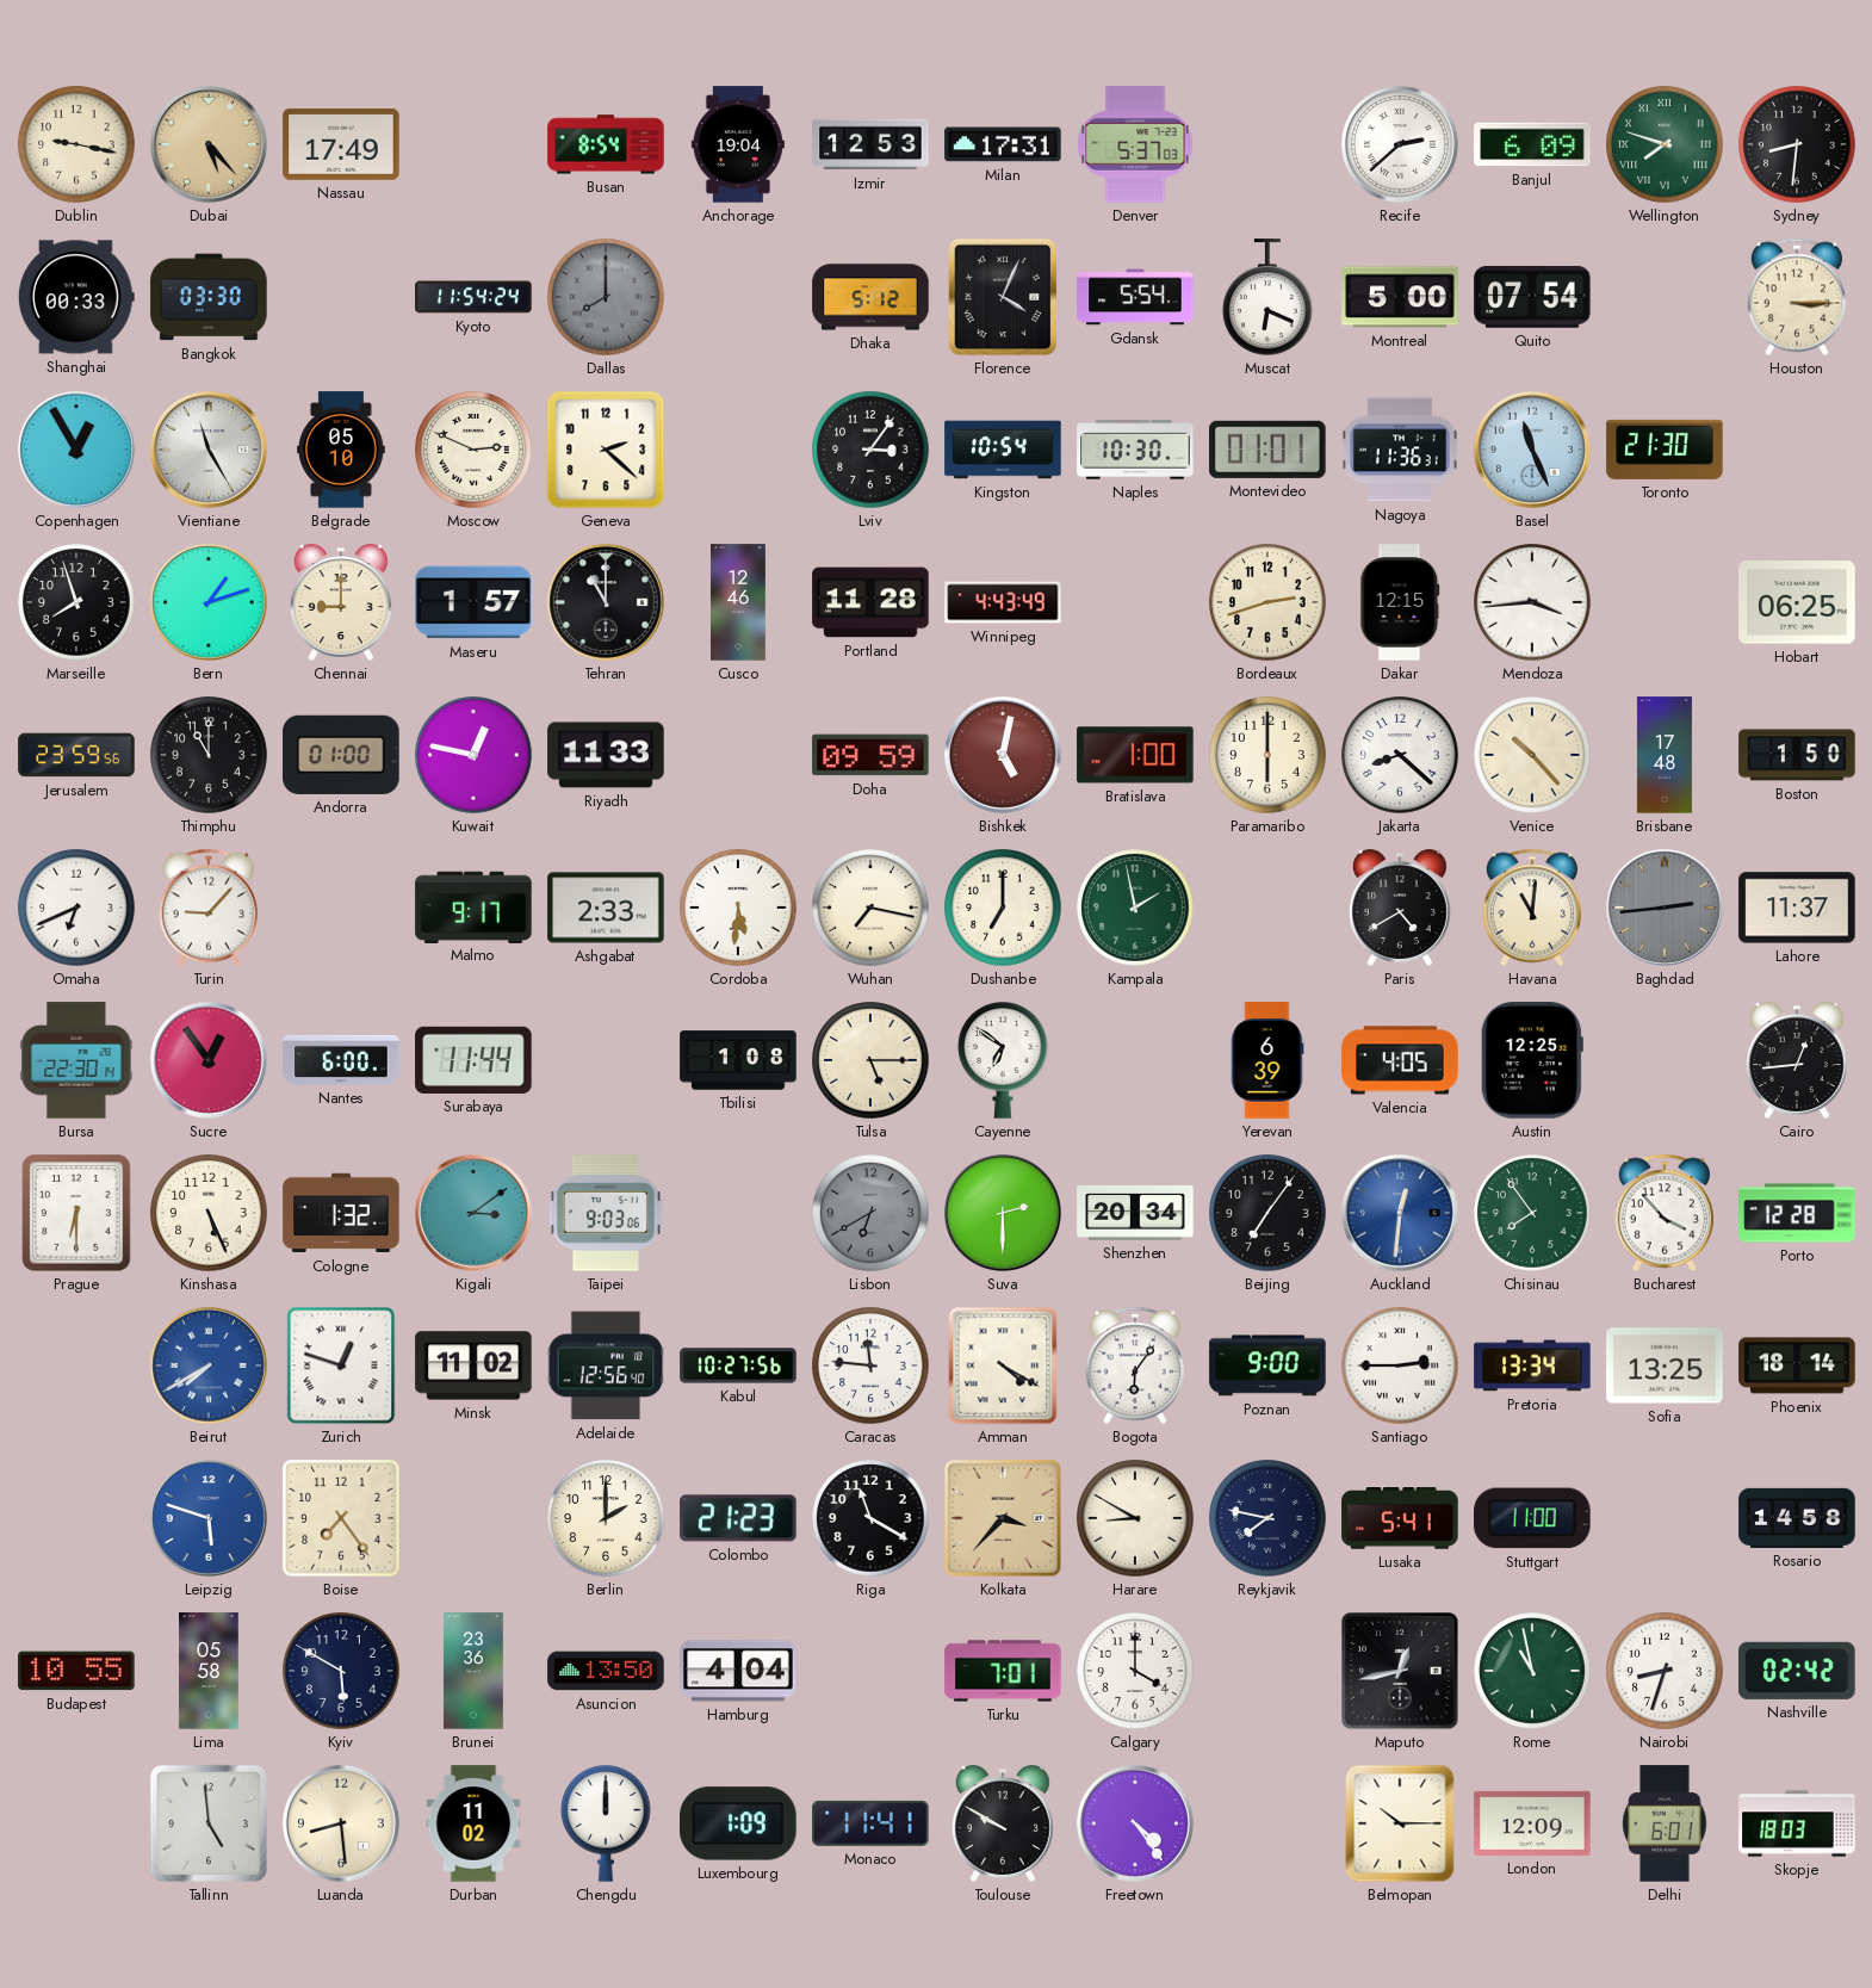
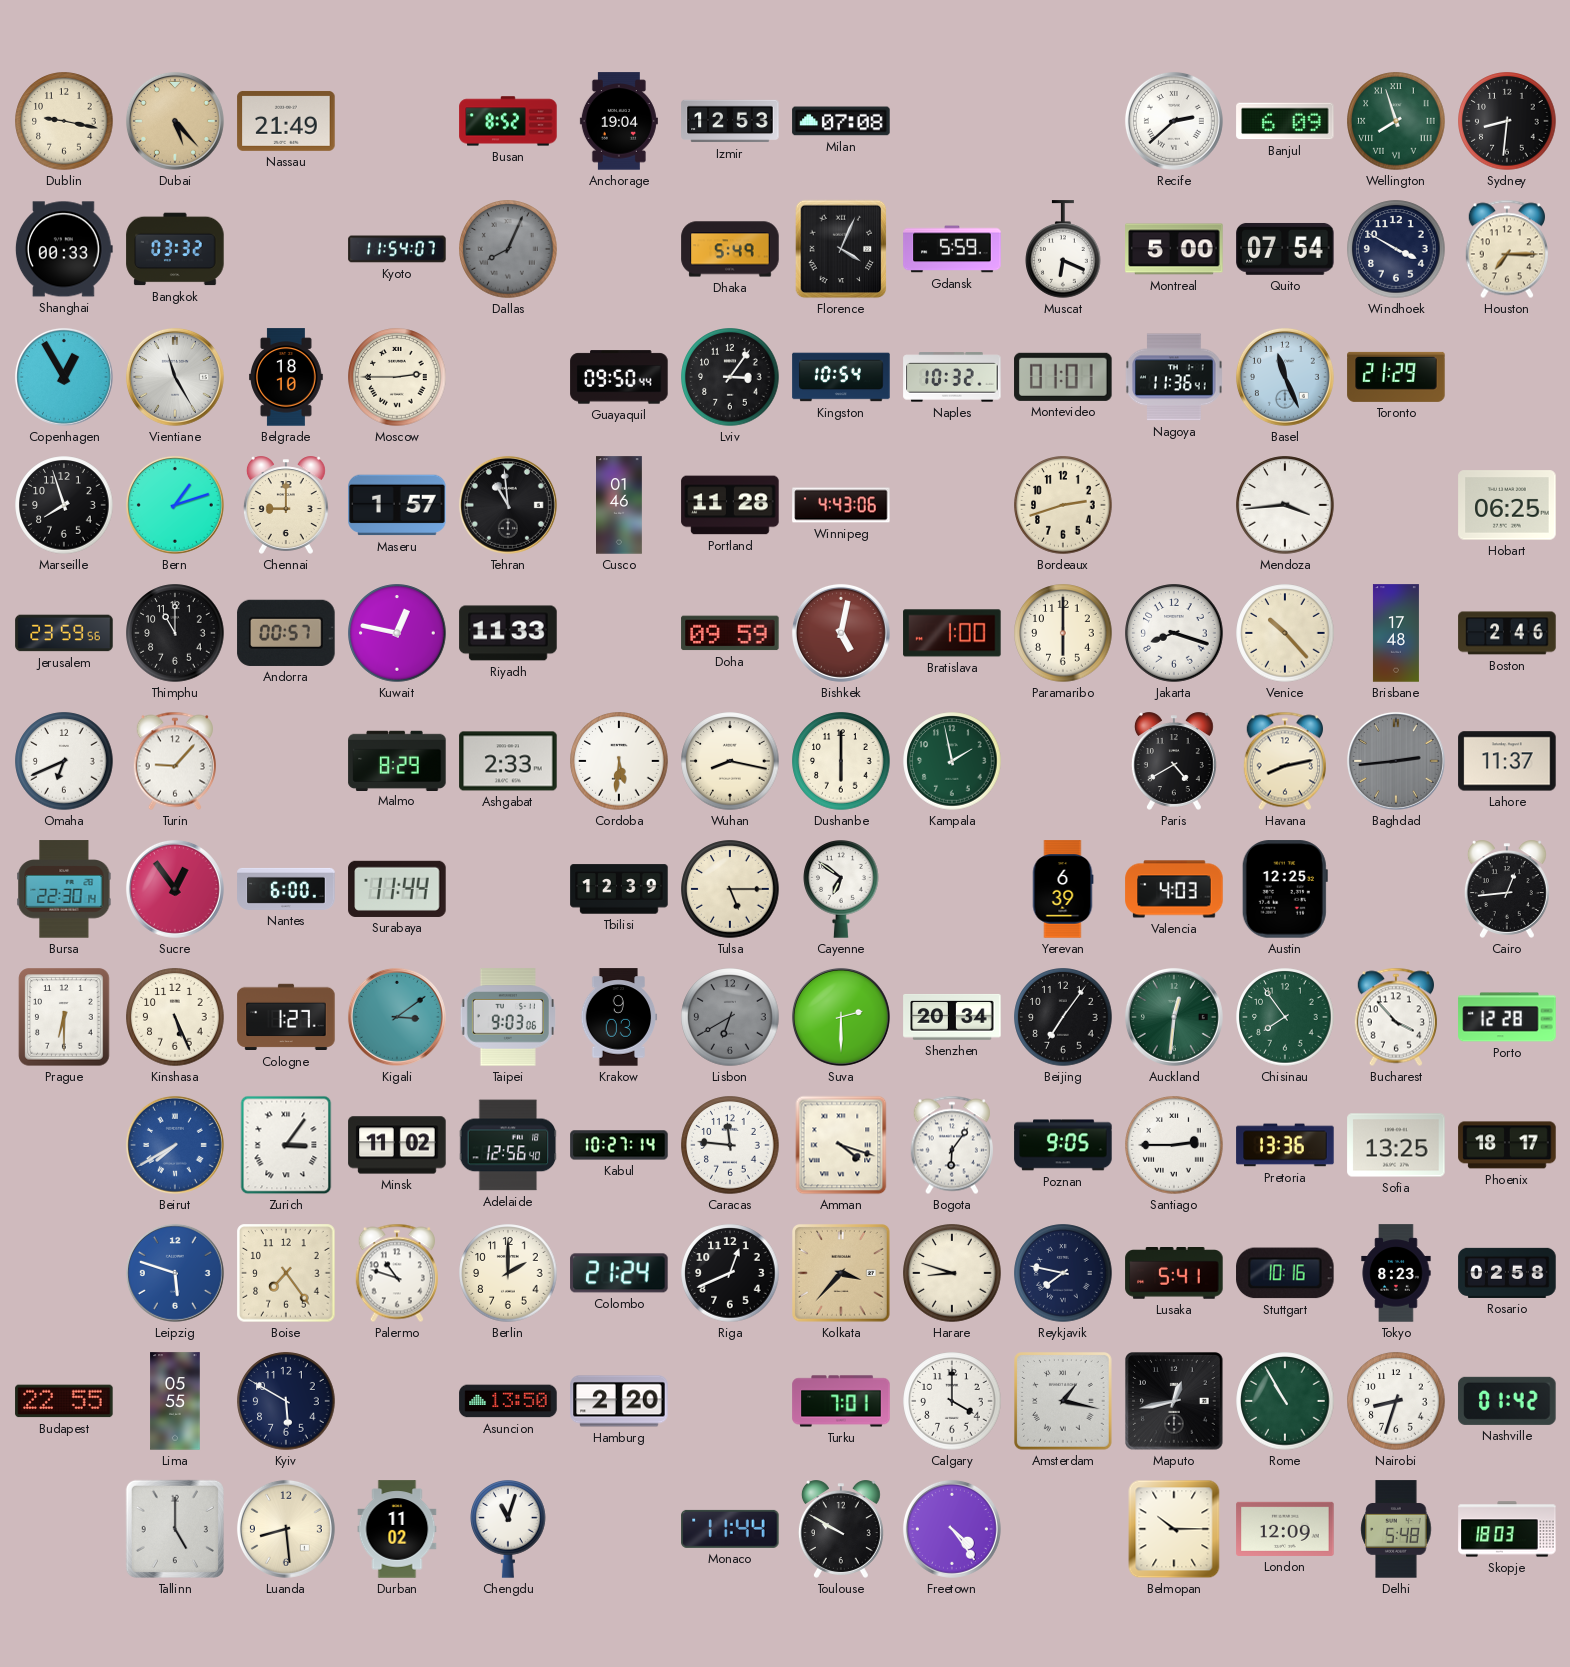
Nassau: 17:49 -> 21:49 (286, 121)
Busan: 8:54 -> 8:52 (508, 121)
Milan: 17:31 -> 07:08 (841, 121)
Denver: 5:37 -> none (1135, 144)
Wellington: 7:48 -> 7:57 (1396, 121)
Bangkok: 03:30 -> 03:32 (175, 249)
Kyoto: 11:54:24 -> 11:54:07 (397, 249)
Dallas: 8:00 -> 8:04 (508, 249)
Dhaka: 5:12 -> 5:49 (730, 249)
Gdansk: 5:54 -> 5:59 (952, 249)
Windhoek: none -> 3:50 (1396, 249)
Houston: 3:15 -> 7:15 (1507, 249)
Belgrade: 05:10 -> 18:10 (287, 377)
Moscow: 2:49 -> 2:45 (397, 377)
Geneva: 2:22 -> none (606, 450)
Guayaquil: none -> 09:50 (619, 377)
Naples: 10:30 -> 10:32 (952, 377)
Nagoya: 11:36:31 -> 11:36:41 (1174, 377)
Toronto: 21:30 -> 21:29 (1396, 377)
Tehran: 11:00 -> 10:59 (508, 505)
Cusco: 12:46 -> 01:46 (620, 505)
Winnipeg: 4:43:49 -> 4:43:06 (841, 505)
Dakar: 12:15 -> none (1400, 602)
Andorra: 01:00 -> 00:57 (286, 633)
Jakarta: 8:22 -> 8:18 (1174, 633)
Boston: 1:50 -> 2:46 (1507, 633)
Malmo: 9:17 -> 8:29 (397, 760)
Wuhan: 7:17 -> 8:17 (730, 761)
Dushanbe: 7:00 -> 6:00 (841, 761)
Havana: 11:01 -> 8:13 (1285, 761)
Tbilisi: 1:08 -> 12:39 (619, 889)
Valencia: 4:05 -> 4:03 (1174, 889)
Cologne: 1:32 -> 1:27 (286, 1017)
Krakow: none -> 9:03 (619, 1017)
Auckland dial: blue -> green (1174, 1017)
Zurich: 12:48 -> 3:06 (286, 1145)
Kabul: 10:27:56 -> 10:27:14 (619, 1145)
Amman: 4:20 -> 4:18 (841, 1145)
Poznan: 9:00 -> 9:05 (1063, 1145)
Pretoria: 13:34 -> 13:36 (1285, 1145)
Phoenix: 18:14 -> 18:17 (1507, 1145)
Palermo: none -> 10:48 (397, 1273)
Colombo: 21:23 -> 21:24 (619, 1273)
Riga: 11:20 -> 12:41 (730, 1273)
Harare: 8:50 -> 8:48 (952, 1273)
Stuttgart: 11:00 -> 10:16 (1285, 1273)
Tokyo: none -> 8:23 (1396, 1273)
Rosario: 14:58 -> 02:58 (1507, 1273)
Budapest: 10:55 -> 22:55 (64, 1401)
Lima: 05:58 -> 05:55 (175, 1401)
Brunei: 23:36 -> none (473, 1671)
Hamburg: 4:04 -> 2:20 (619, 1401)
Amsterdam: none -> 1:17 (1064, 1402)
Rome: 10:58 -> 10:55 (1285, 1401)
Nashville: 02:42 -> 01:42 (1507, 1401)
Tallinn: 4:59 -> 5:00 (175, 1529)
Chengdu: 12:00 -> 11:03 (508, 1530)
Luxembourg: 1:09 -> none (738, 1823)
Monaco: 11:41 -> 11:44 (730, 1529)
Delhi: 6:01 -> 5:48 (1396, 1529)
